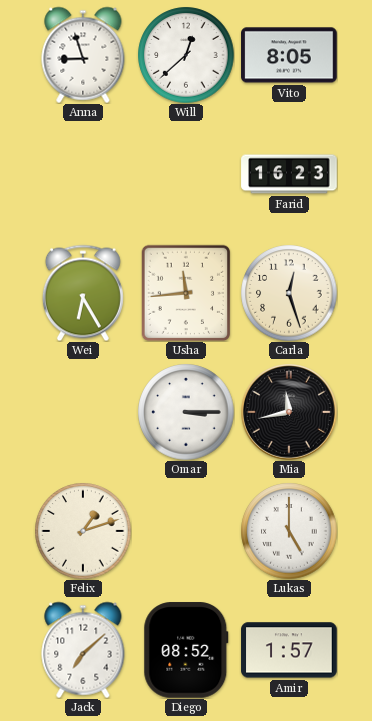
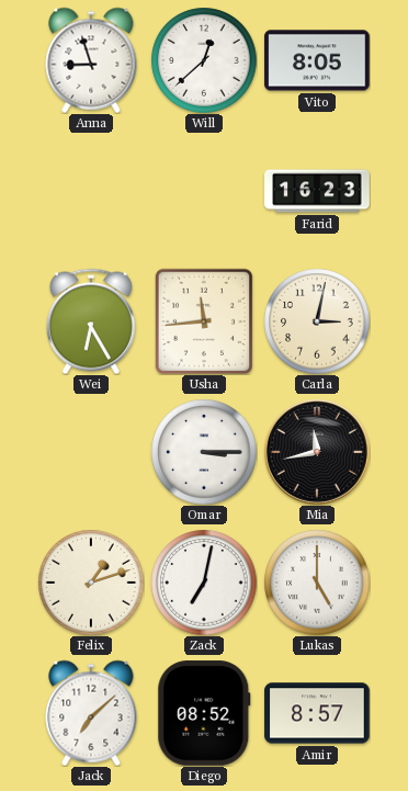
Carla: 12:27 -> 3:02 (317, 321)
Zack: none -> 7:02 (204, 583)
Amir: 1:57 -> 8:57 (317, 713)
